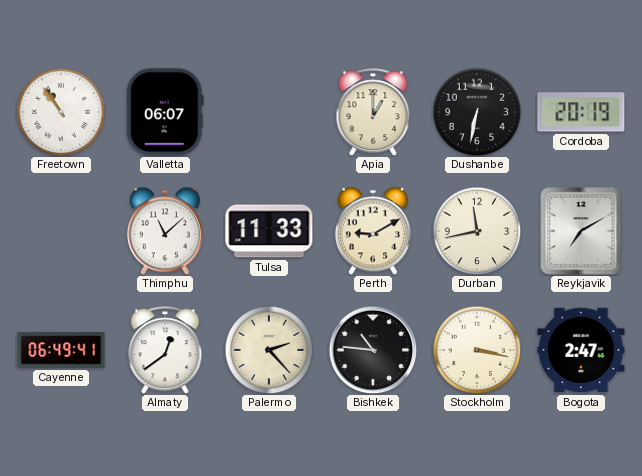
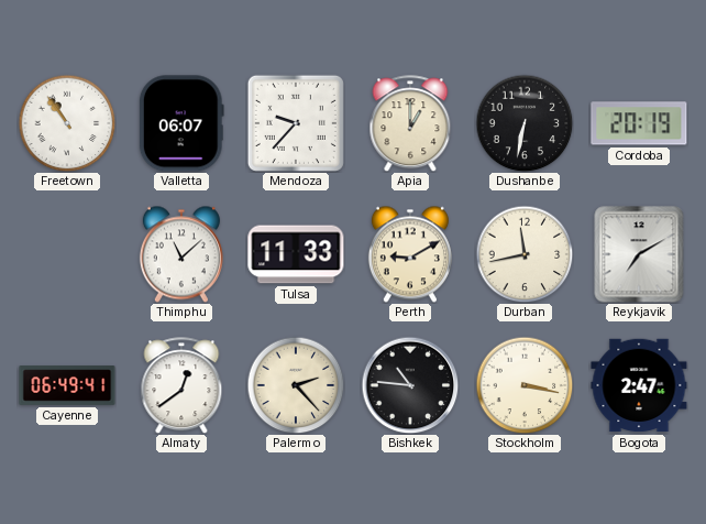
Mendoza: none -> 9:37 (296, 123)
